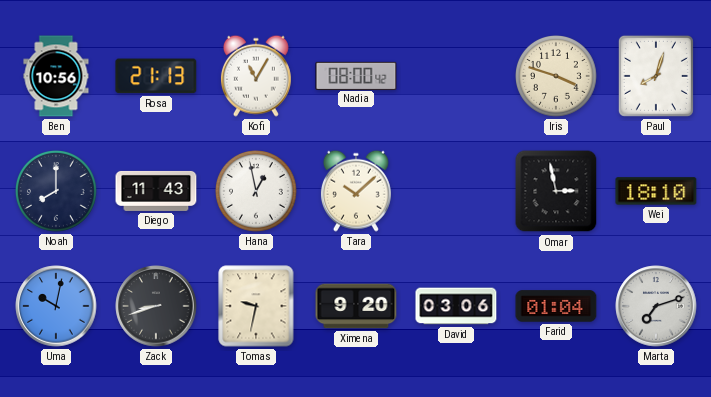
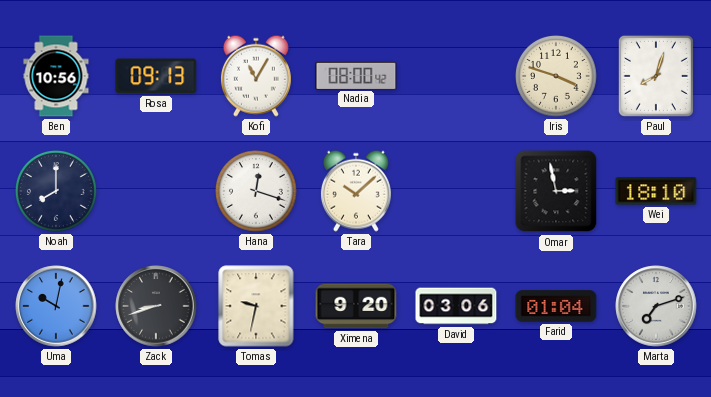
Rosa: 21:13 -> 09:13 (156, 76)
Diego: 11:43 -> none (156, 191)
Hana: 12:58 -> 12:18 (257, 192)
